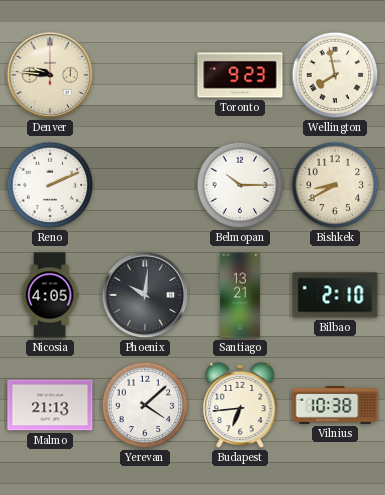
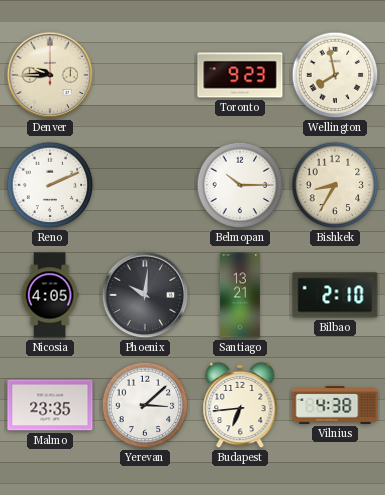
Denver: 9:46 -> 9:45 (50, 75)
Bishkek: 8:40 -> 8:35 (335, 185)
Malmo: 21:13 -> 23:35 (50, 405)
Yerevan: 4:08 -> 3:08 (145, 405)
Vilnius: 10:38 -> 4:38 (335, 405)
